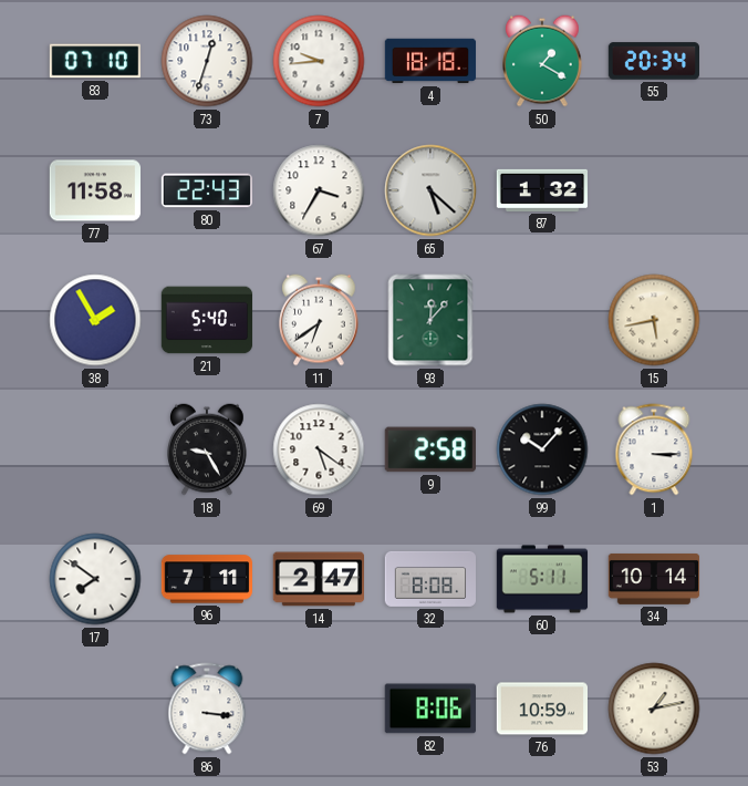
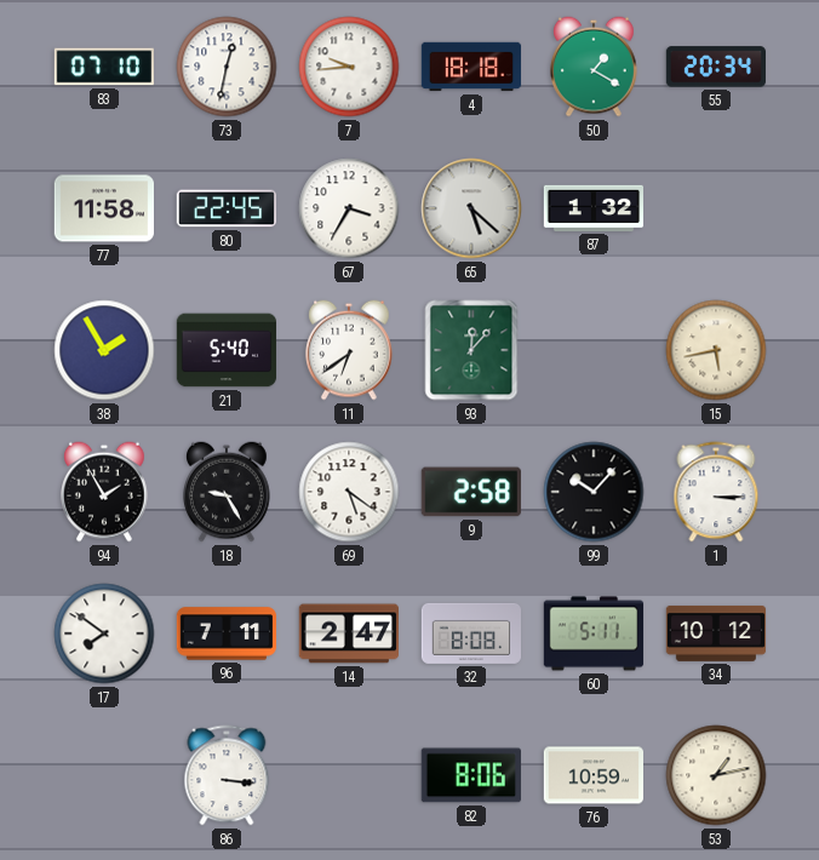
73: 12:33 -> 12:32 (227, 67)
80: 22:43 -> 22:45 (225, 208)
94: none -> 1:55 (105, 492)
34: 10:14 -> 10:12 (716, 633)
